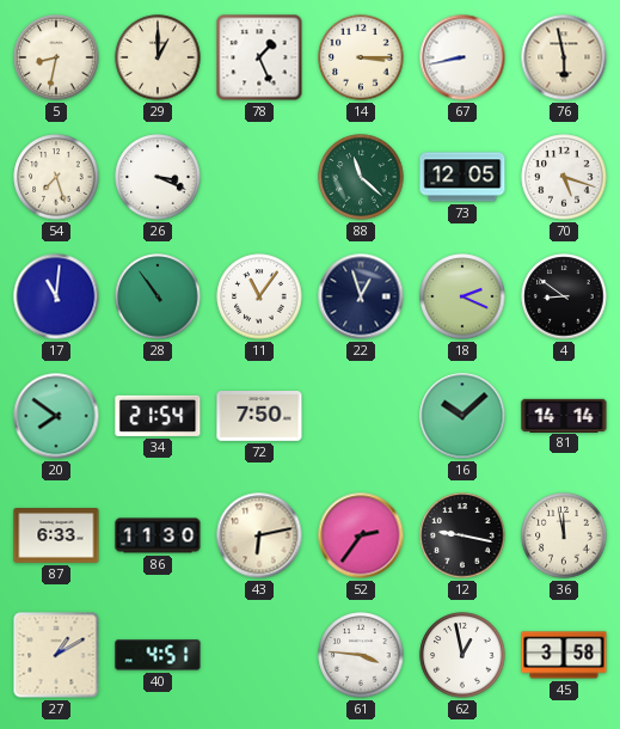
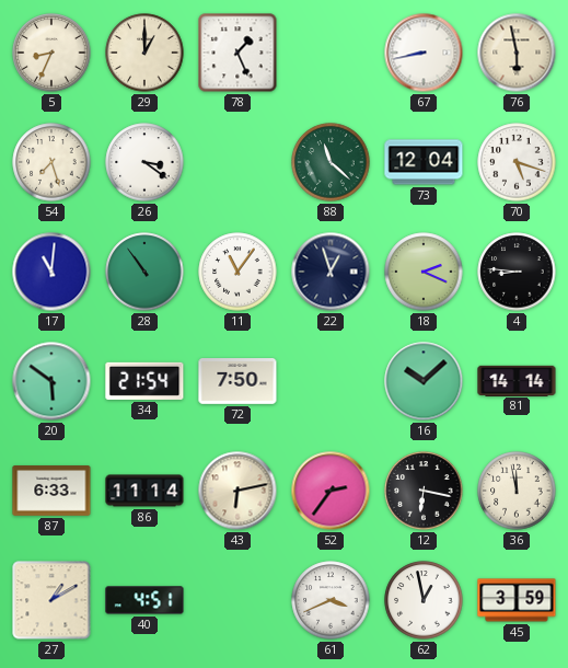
5: 8:32 -> 8:34 (51, 53)
14: 3:15 -> none (361, 57)
26: 3:19 -> 3:21 (144, 162)
73: 12:05 -> 12:04 (424, 162)
4: 8:51 -> 8:46 (517, 272)
20: 7:51 -> 5:51 (51, 381)
86: 11:30 -> 11:14 (144, 491)
12: 9:17 -> 6:17 (424, 491)
61: 3:46 -> 3:41 (331, 600)
45: 3:58 -> 3:59 (517, 600)
